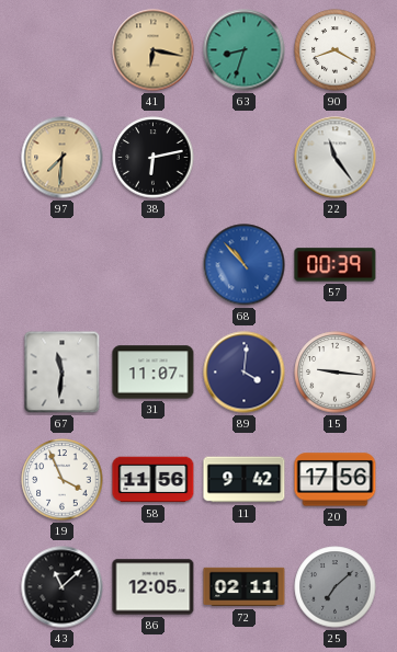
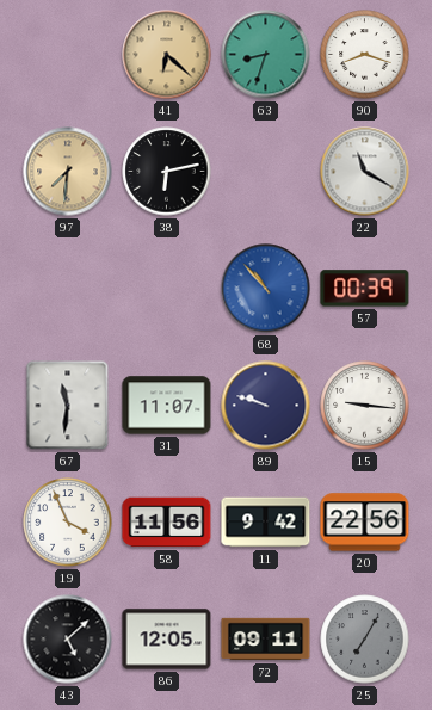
41: 6:17 -> 6:22 (167, 55)
90: 8:20 -> 8:18 (365, 55)
22: 11:24 -> 11:20 (365, 172)
89: 4:01 -> 9:48 (266, 406)
20: 17:56 -> 22:56 (365, 523)
43: 11:08 -> 5:08 (68, 640)
72: 02:11 -> 09:11 (266, 640)
25: 7:08 -> 7:05 (365, 640)
